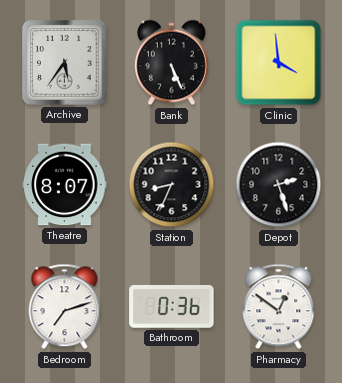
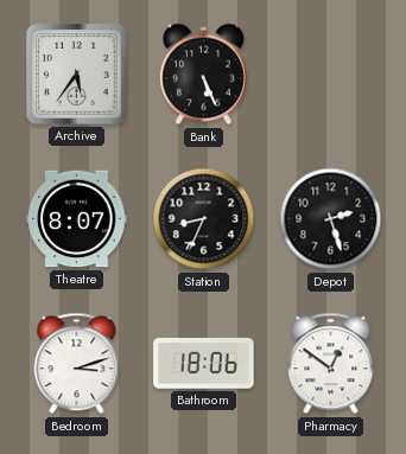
Clinic: 3:59 -> none (279, 63)
Bedroom: 7:12 -> 3:12 (77, 364)
Bathroom: 0:36 -> 18:06 (204, 364)
